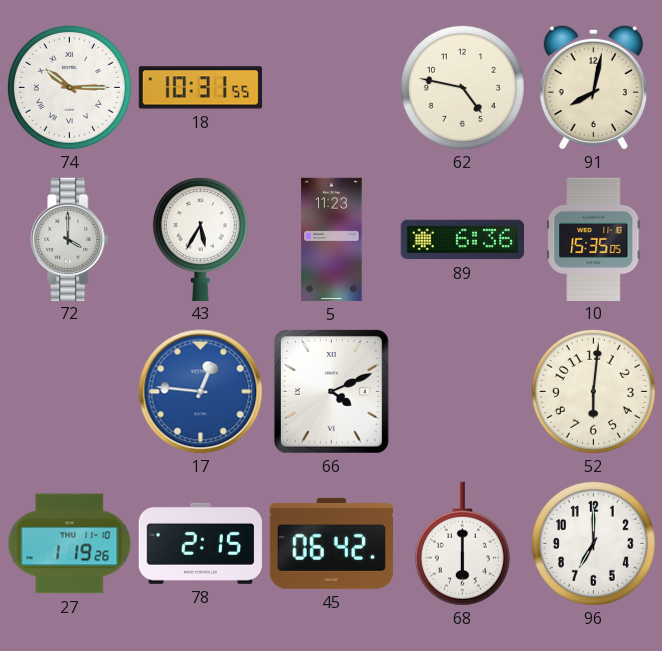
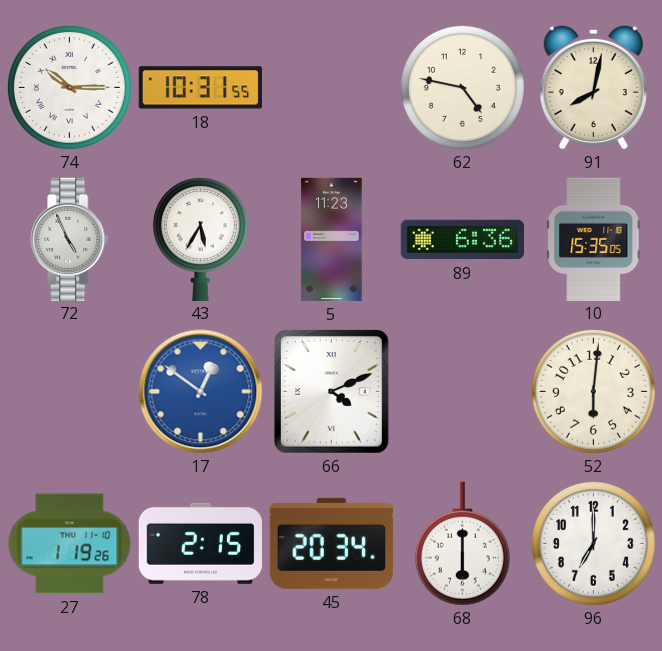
72: 4:00 -> 4:56 (70, 239)
17: 12:46 -> 12:51 (201, 392)
45: 06:42 -> 20:34 (331, 543)
